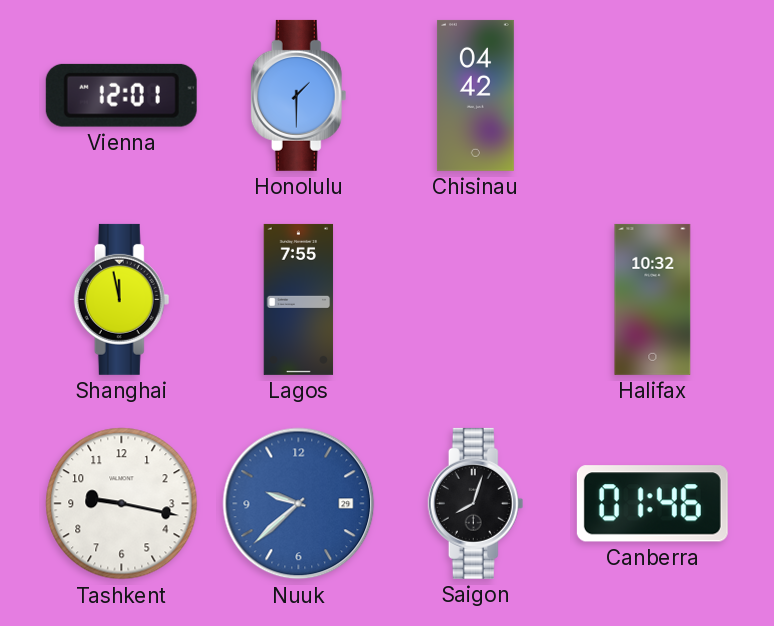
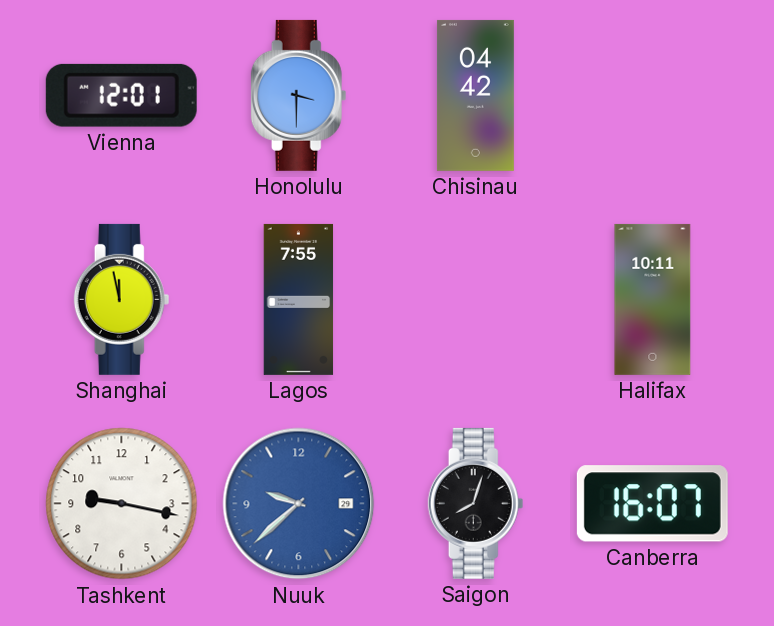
Honolulu: 1:30 -> 3:30 (299, 95)
Halifax: 10:32 -> 10:11 (653, 299)
Canberra: 01:46 -> 16:07 (652, 504)
